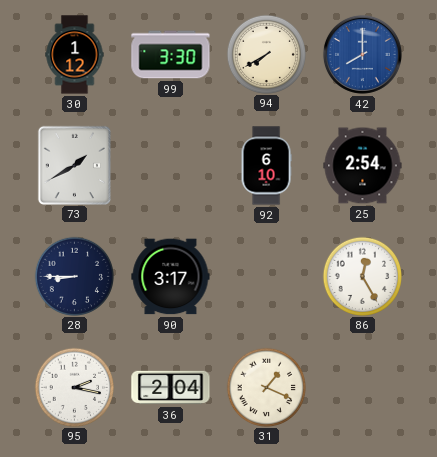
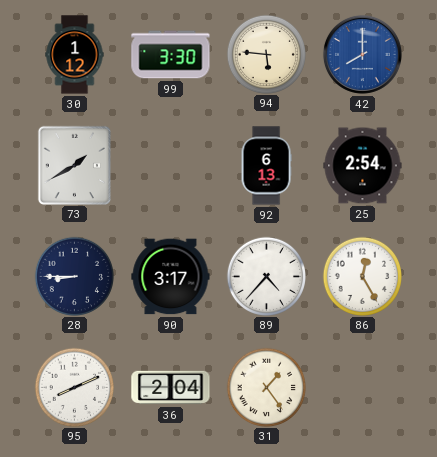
94: 7:40 -> 5:46 (266, 54)
92: 6:10 -> 6:13 (266, 166)
89: none -> 4:37 (266, 276)
95: 2:17 -> 8:11 (74, 387)
31: 1:19 -> 1:24 (266, 387)
